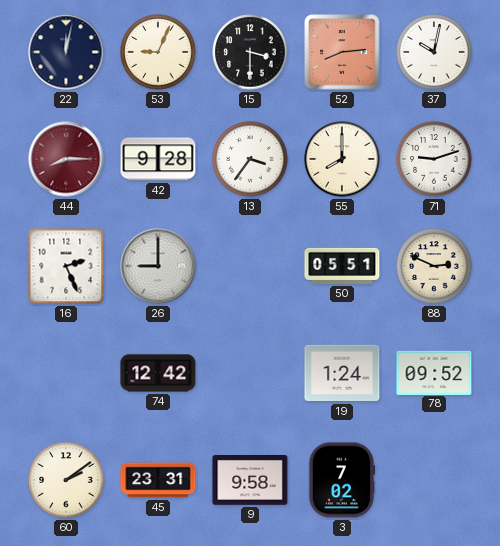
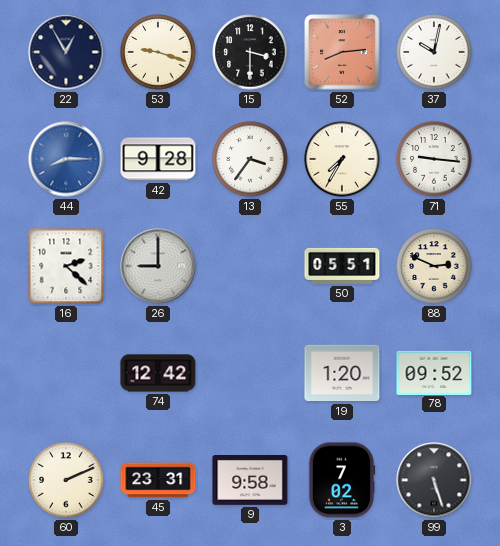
22: 12:02 -> 12:55 (66, 52)
53: 9:04 -> 9:18 (158, 52)
44 dial: burgundy -> blue (66, 159)
55: 8:00 -> 7:35 (342, 159)
71: 9:12 -> 9:16 (434, 159)
16: 2:26 -> 2:22 (66, 266)
19: 1:24 -> 1:20 (342, 373)
60: 2:09 -> 2:11 (66, 480)
99: none -> 5:27 (434, 480)
